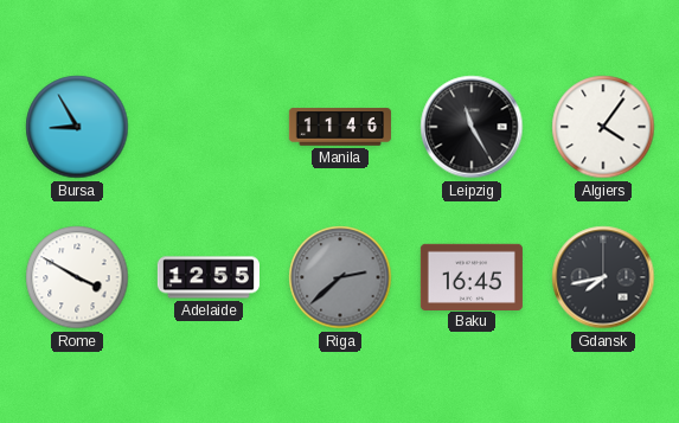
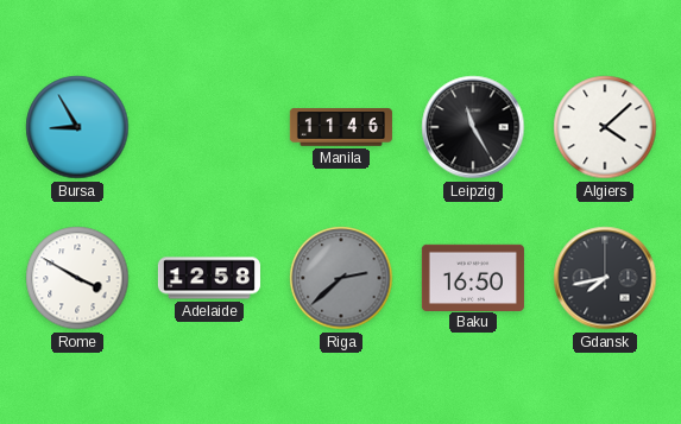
Algiers: 4:06 -> 4:08 (605, 127)
Adelaide: 12:55 -> 12:58 (209, 278)
Baku: 16:45 -> 16:50 (473, 277)
